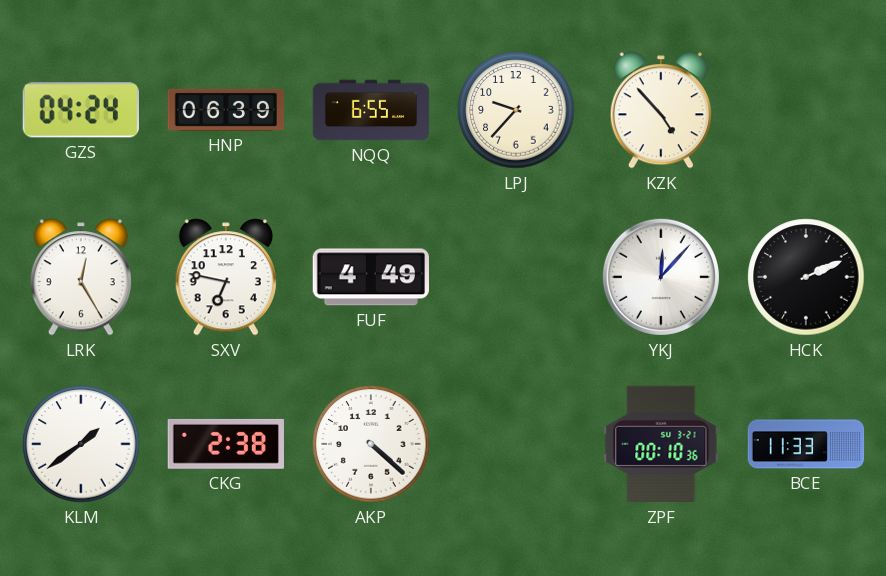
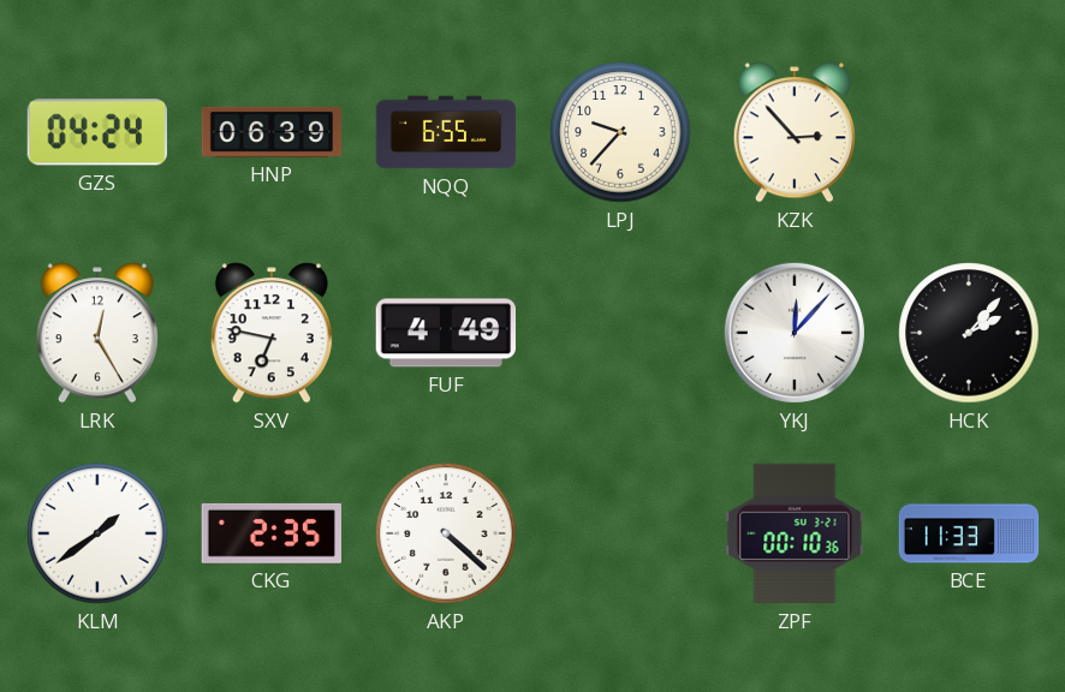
KZK: 4:53 -> 2:53 (795, 132)
HCK: 2:11 -> 2:07 (969, 333)
CKG: 2:38 -> 2:35 (272, 533)
